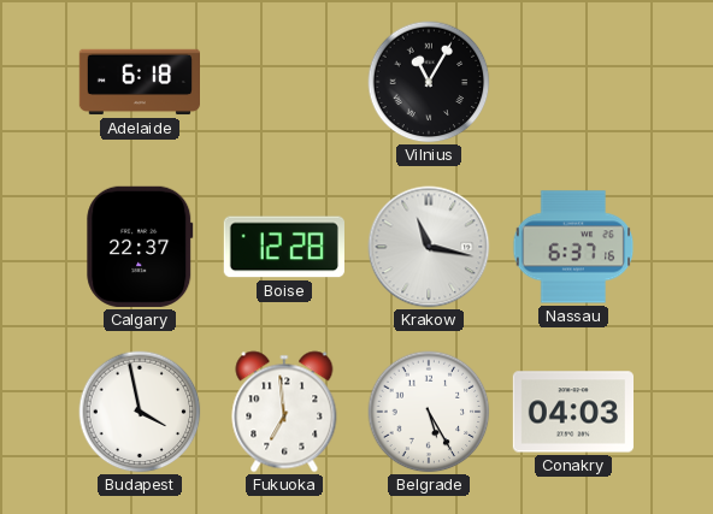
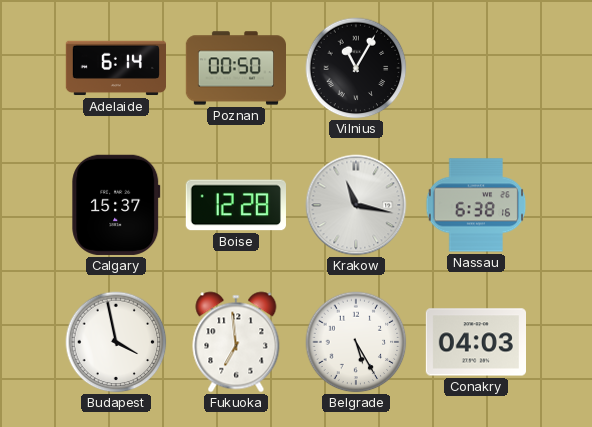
Adelaide: 6:18 -> 6:14 (115, 68)
Poznan: none -> 00:50 (235, 68)
Calgary: 22:37 -> 15:37 (116, 205)
Nassau: 6:37 -> 6:38 (476, 205)
